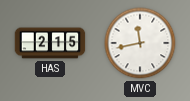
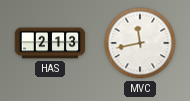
HAS: 2:15 -> 2:13 (50, 43)
